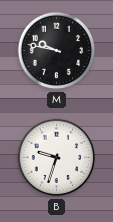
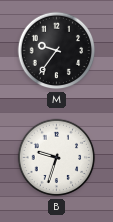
M: 9:47 -> 9:36 (57, 51)
